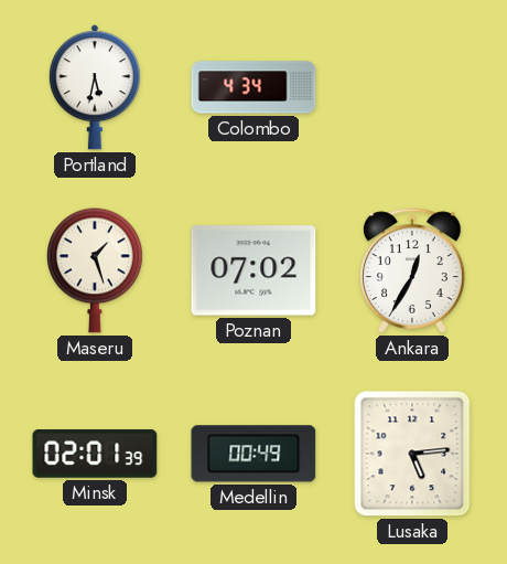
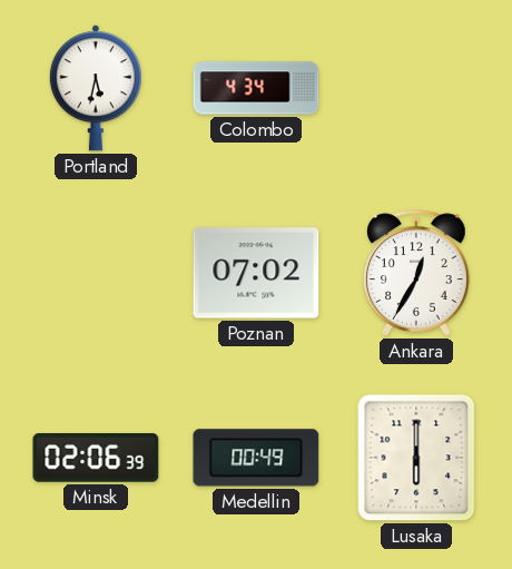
Maseru: 1:27 -> none (96, 270)
Minsk: 02:01 -> 02:06 (96, 458)
Lusaka: 5:14 -> 6:00 (416, 458)
